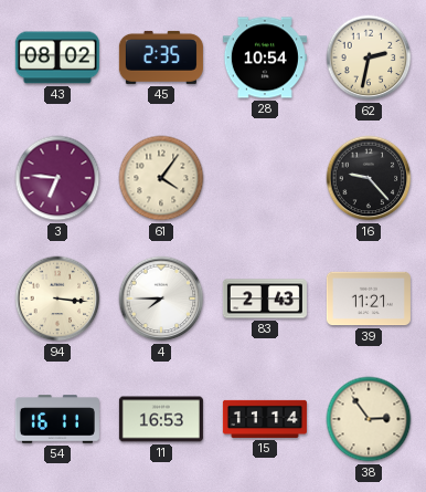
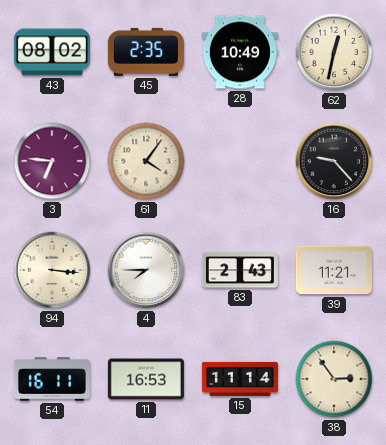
28: 10:54 -> 10:49 (240, 52)
62: 2:32 -> 12:32 (334, 52)
